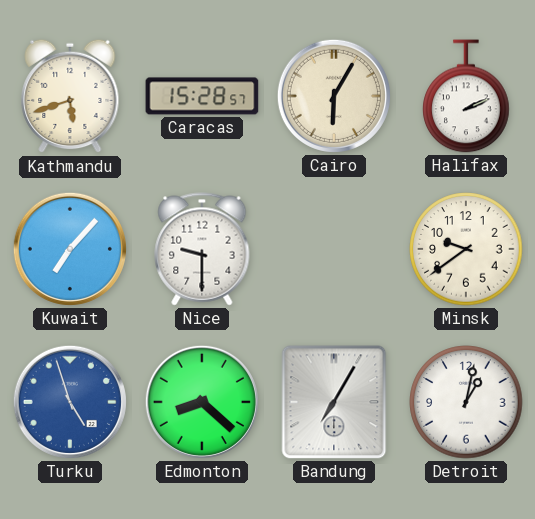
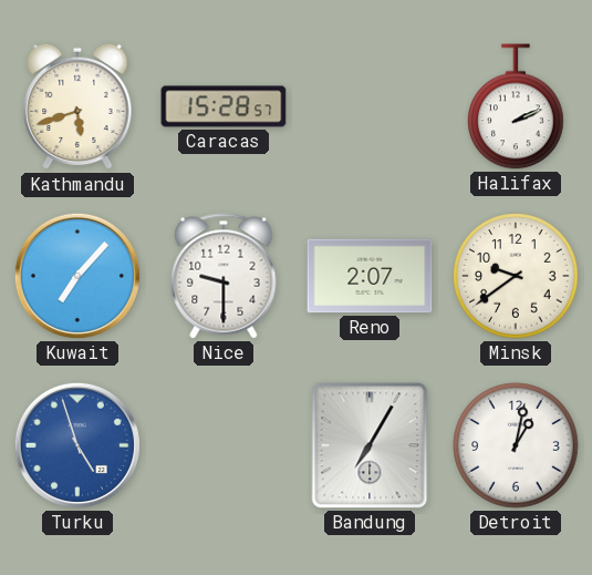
Cairo: 6:05 -> none (334, 96)
Reno: none -> 2:07 (370, 276)
Edmonton: 8:22 -> none (202, 402)
